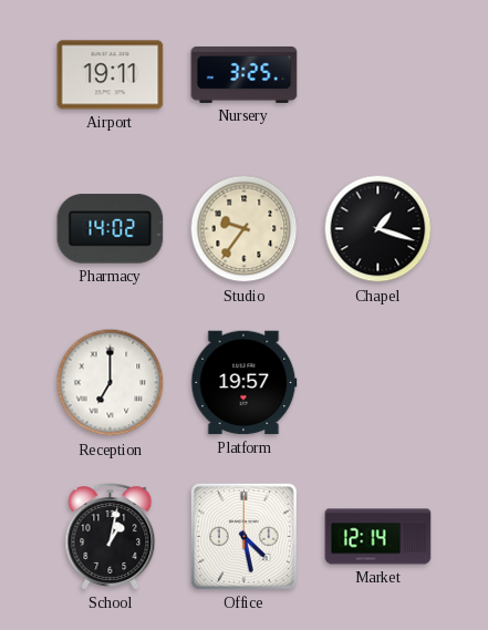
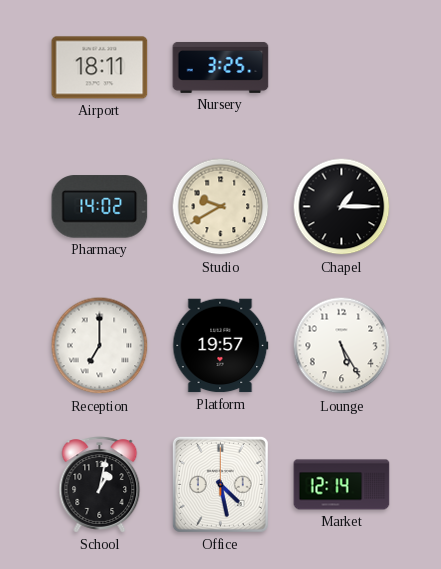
Airport: 19:11 -> 18:11 (100, 68)
Studio: 9:36 -> 9:40 (221, 207)
Chapel: 1:18 -> 1:15 (342, 207)
Lounge: none -> 5:25 (342, 346)
